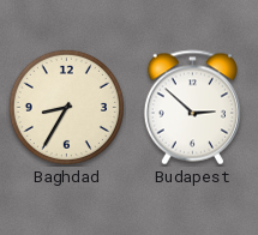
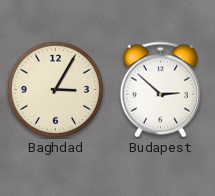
Baghdad: 8:35 -> 3:05 (55, 89)
